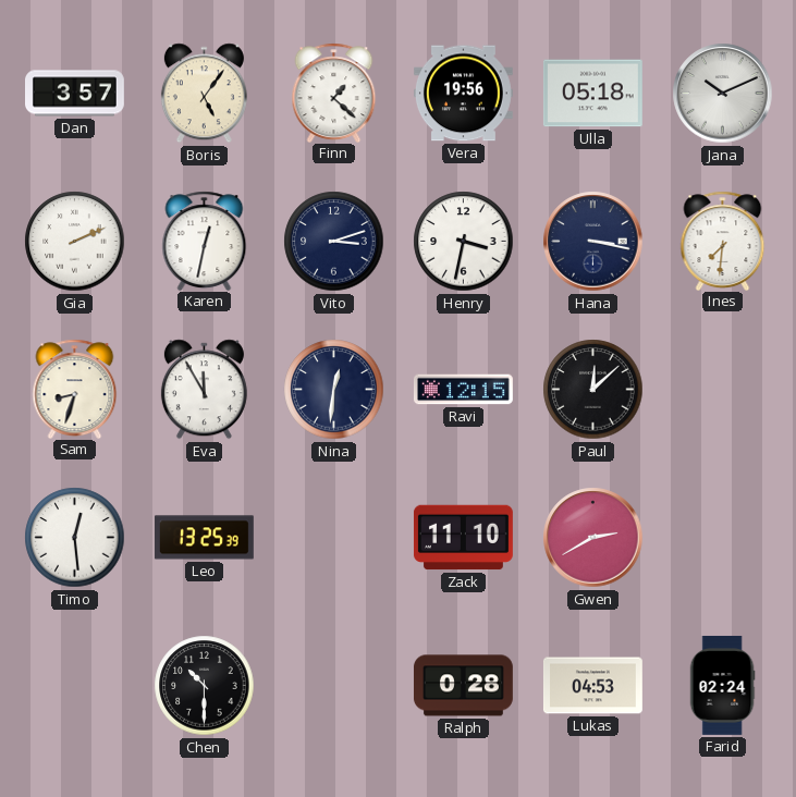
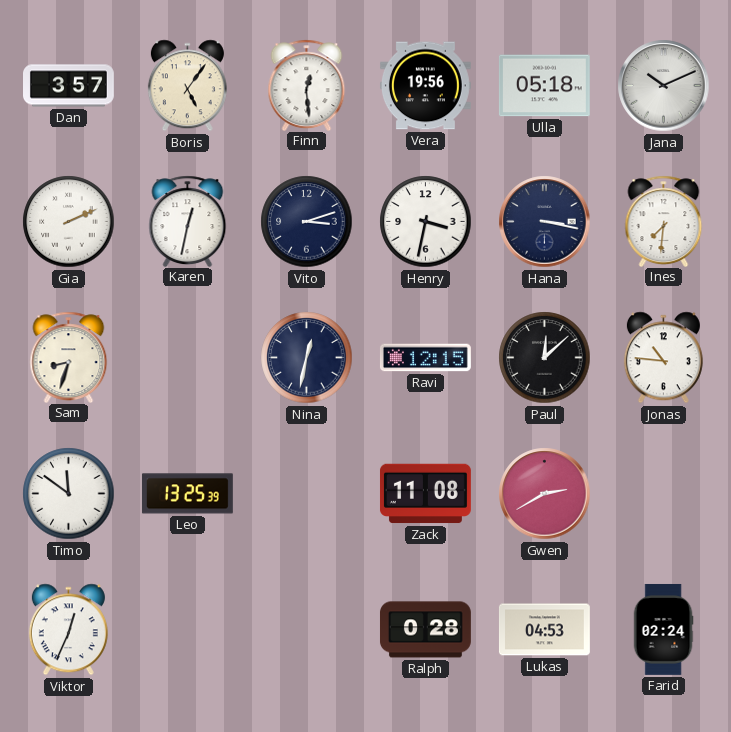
Finn: 1:22 -> 12:29 (307, 85)
Eva: 11:55 -> none (204, 390)
Nina: 12:31 -> 12:32 (307, 358)
Jonas: none -> 10:46 (663, 358)
Timo: 12:29 -> 11:51 (69, 494)
Zack: 11:10 -> 11:08 (425, 494)
Viktor: none -> 12:34 (68, 630)
Chen: 10:30 -> none (205, 686)
